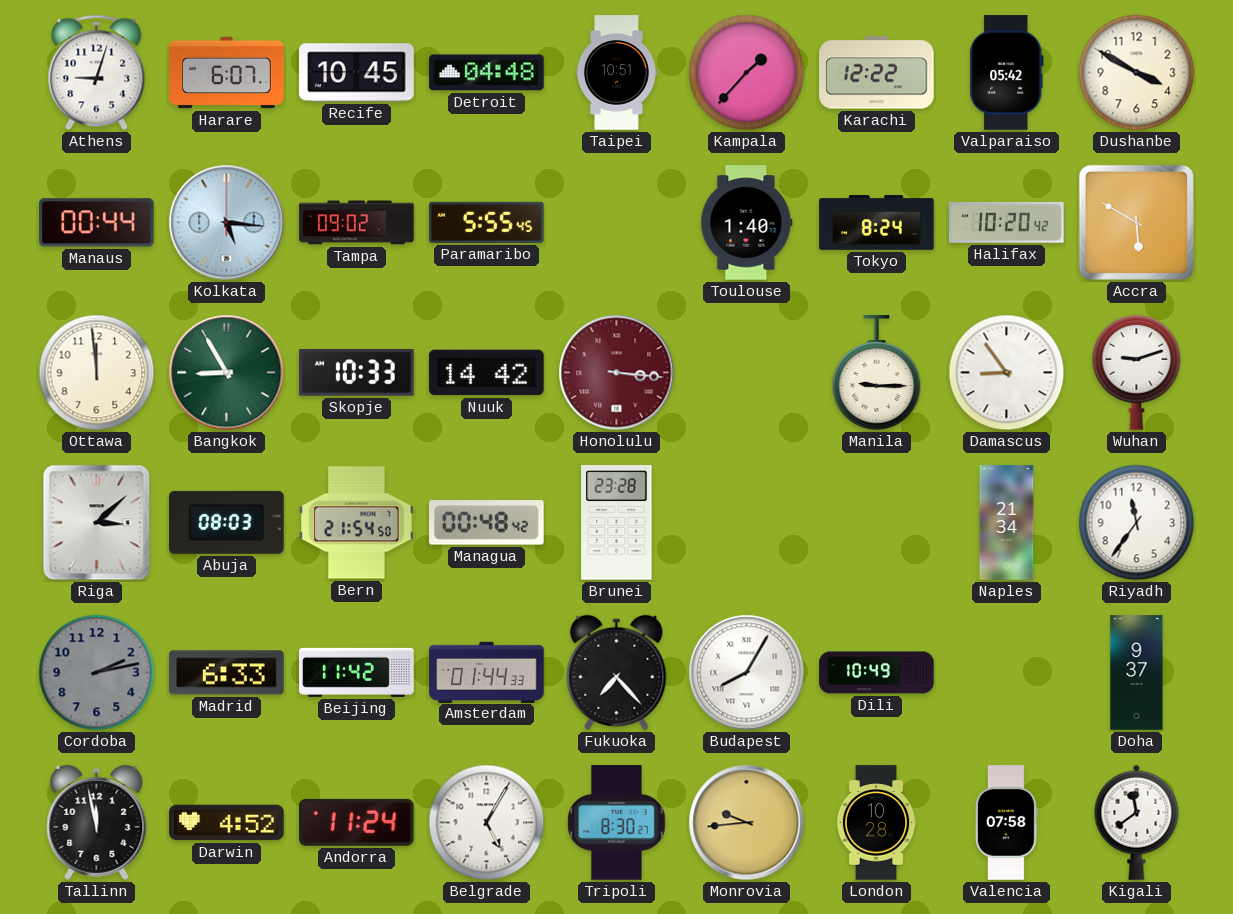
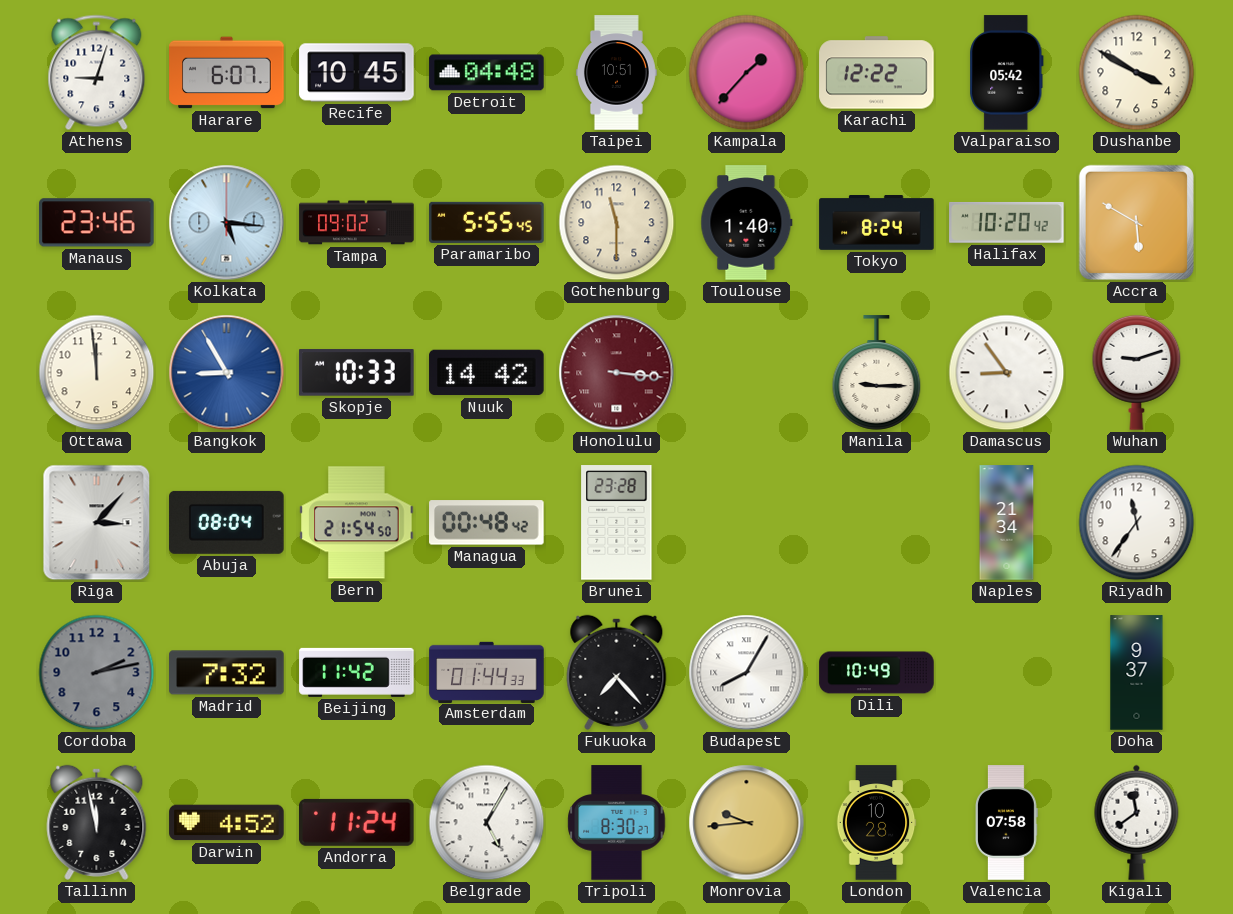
Manaus: 00:44 -> 23:46 (97, 223)
Gothenburg: none -> 11:30 (617, 223)
Bangkok dial: green -> blue (227, 373)
Riga: 3:08 -> 3:07 (97, 523)
Abuja: 08:03 -> 08:04 (227, 522)
Madrid: 6:33 -> 7:32 (227, 673)
